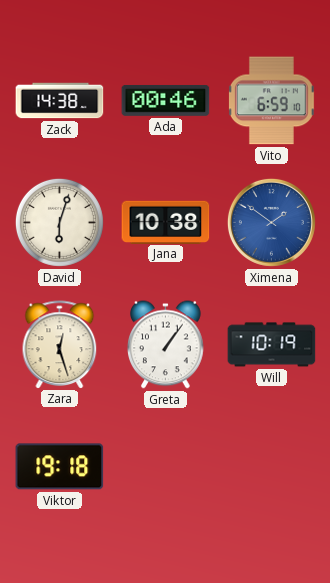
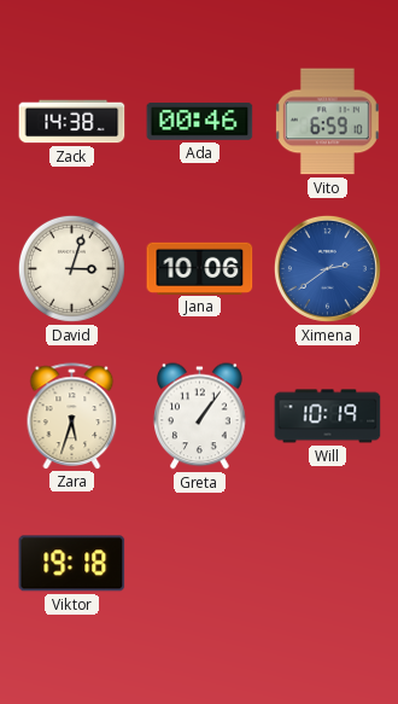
David: 6:03 -> 3:03 (71, 268)
Jana: 10:38 -> 10:06 (200, 268)
Ximena: 1:51 -> 2:39 (327, 268)
Zara: 12:27 -> 5:33 (72, 415)
